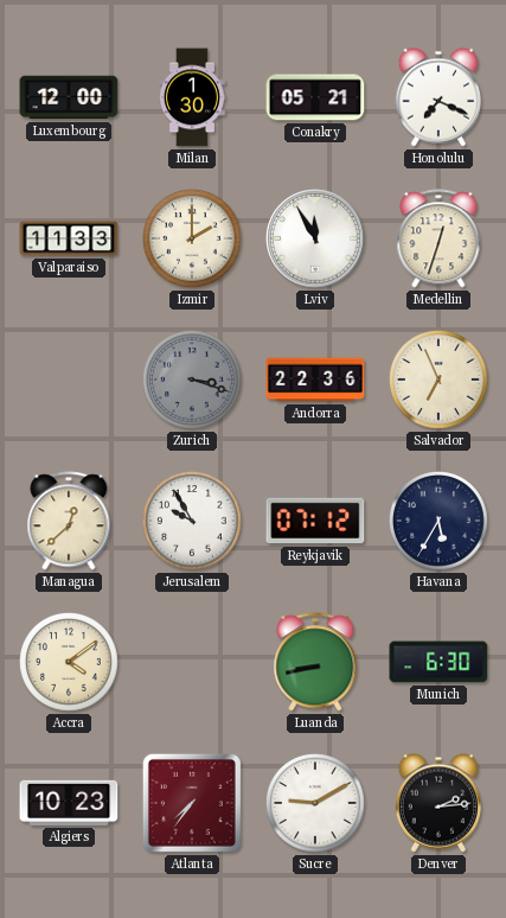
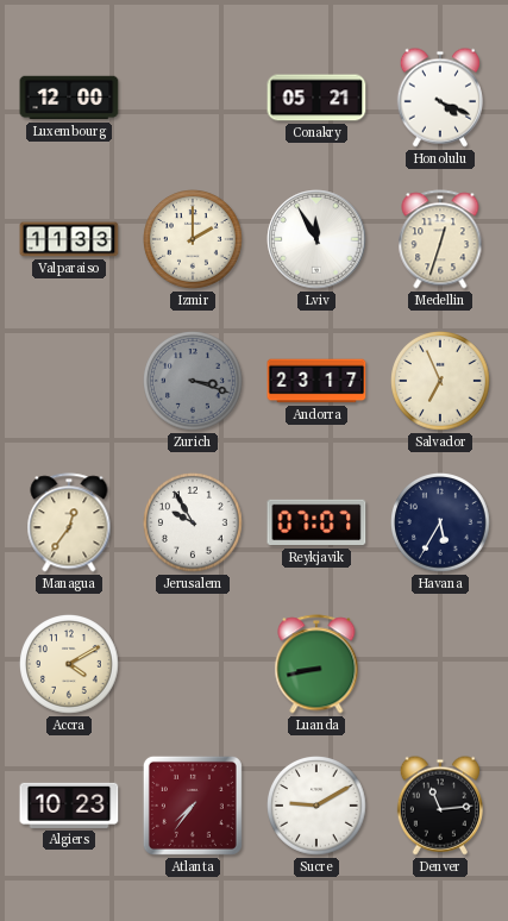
Milan: 1:30 -> none (193, 97)
Honolulu: 7:19 -> 4:19 (440, 98)
Andorra: 22:36 -> 23:17 (316, 381)
Managua: 12:38 -> 12:36 (69, 522)
Reykjavik: 07:12 -> 07:07 (316, 522)
Accra: 4:09 -> 4:10 (70, 665)
Munich: 6:30 -> none (438, 662)
Denver: 2:14 -> 11:14 (440, 806)
